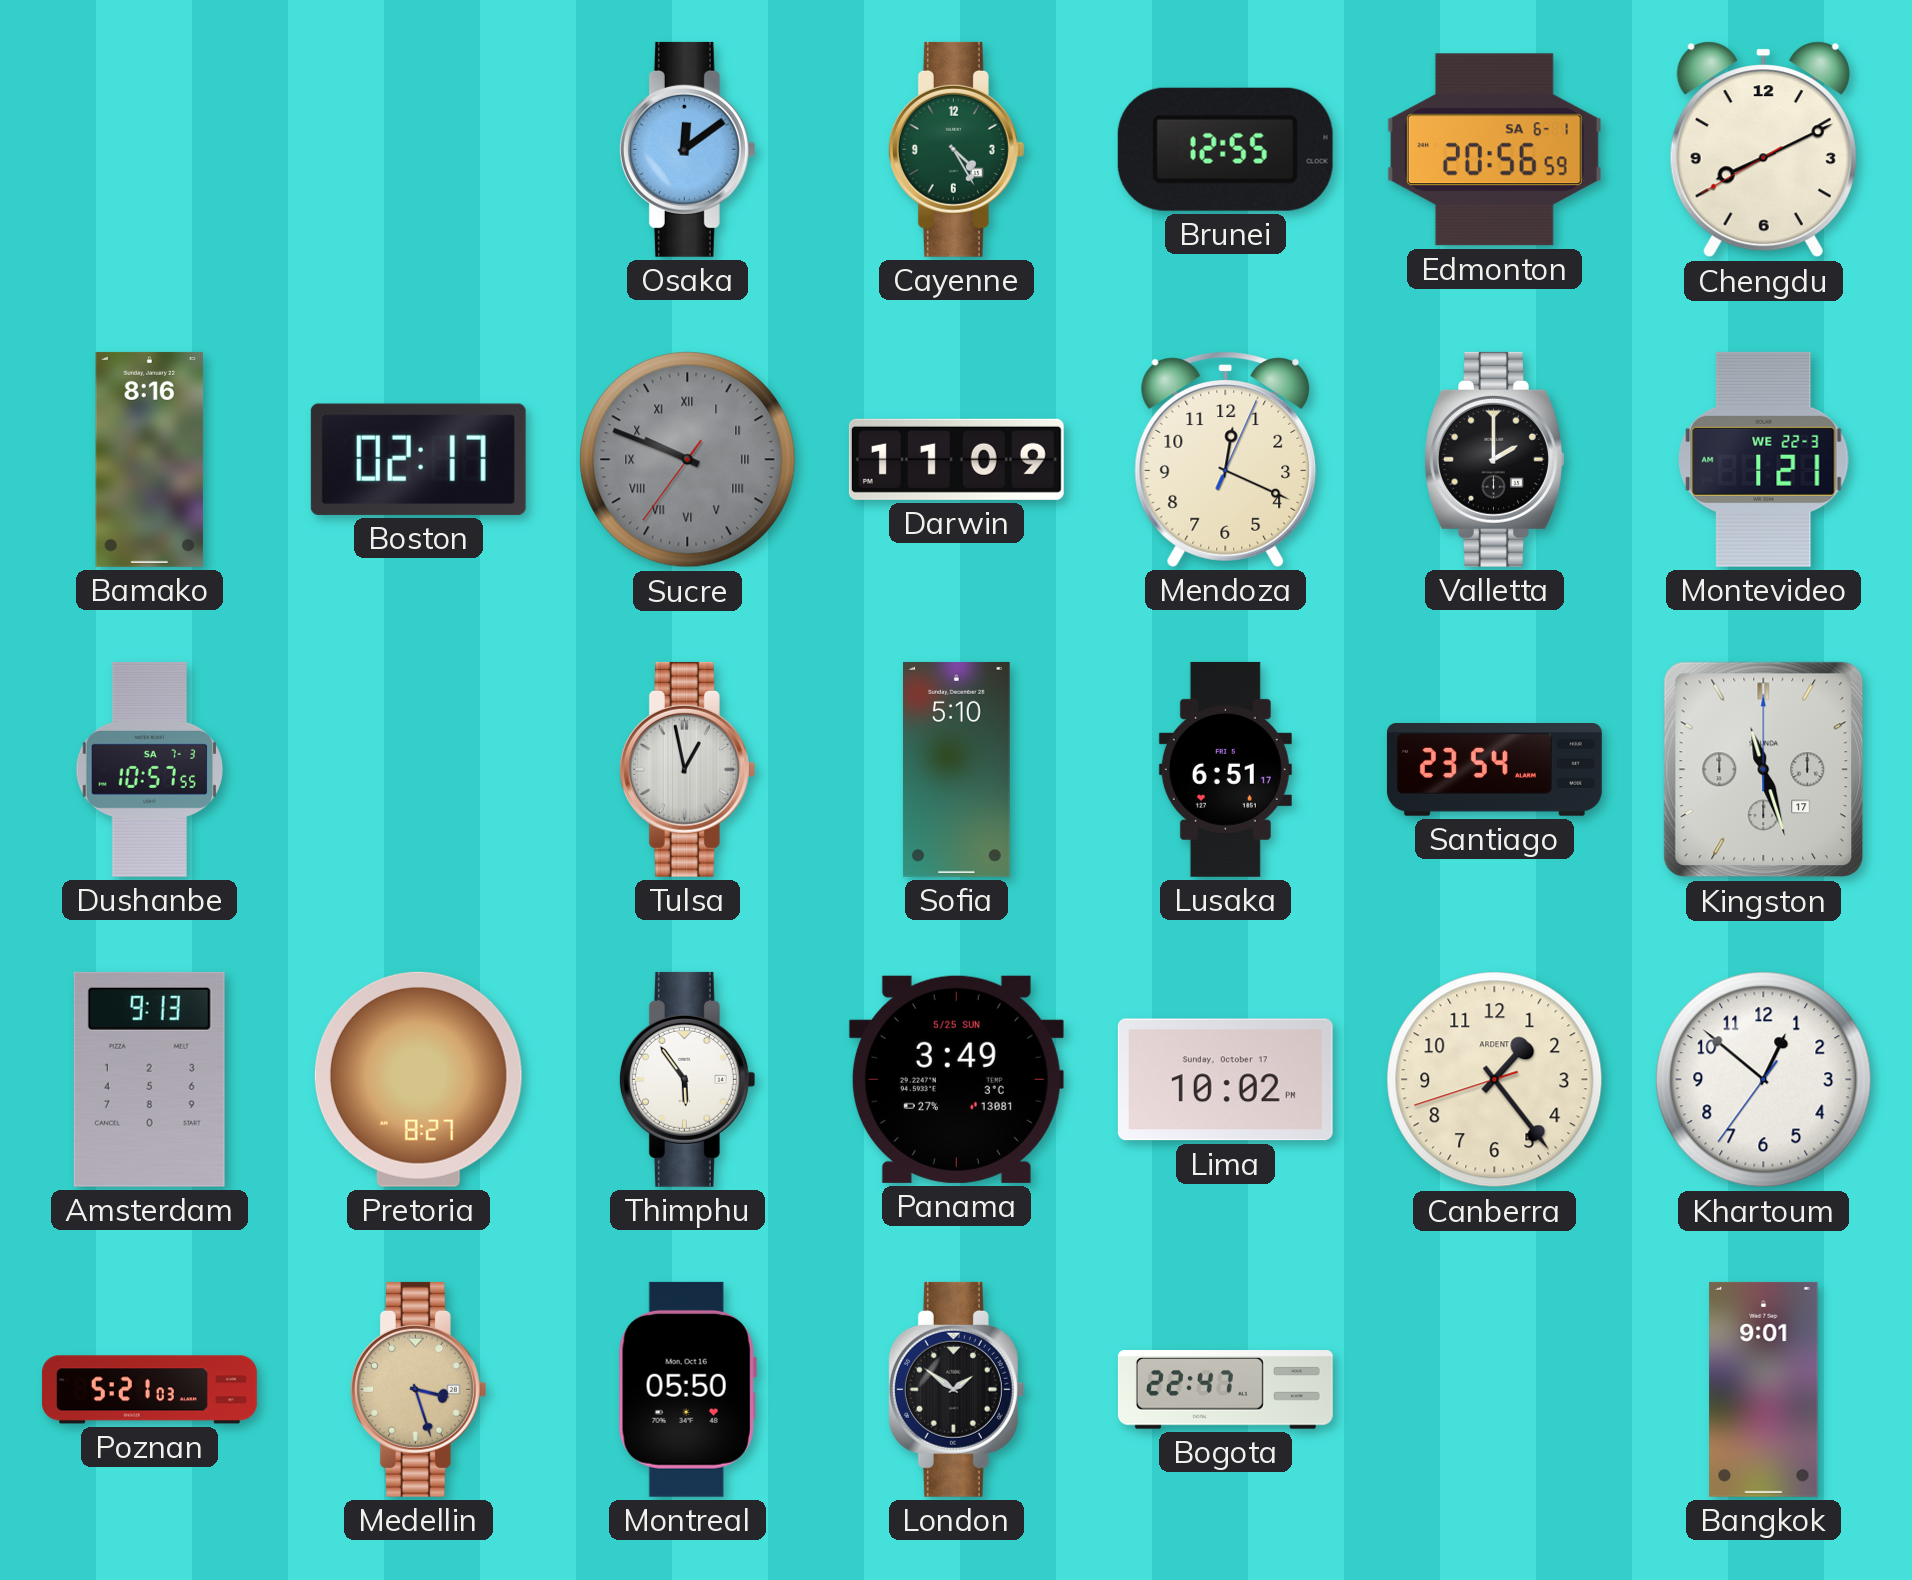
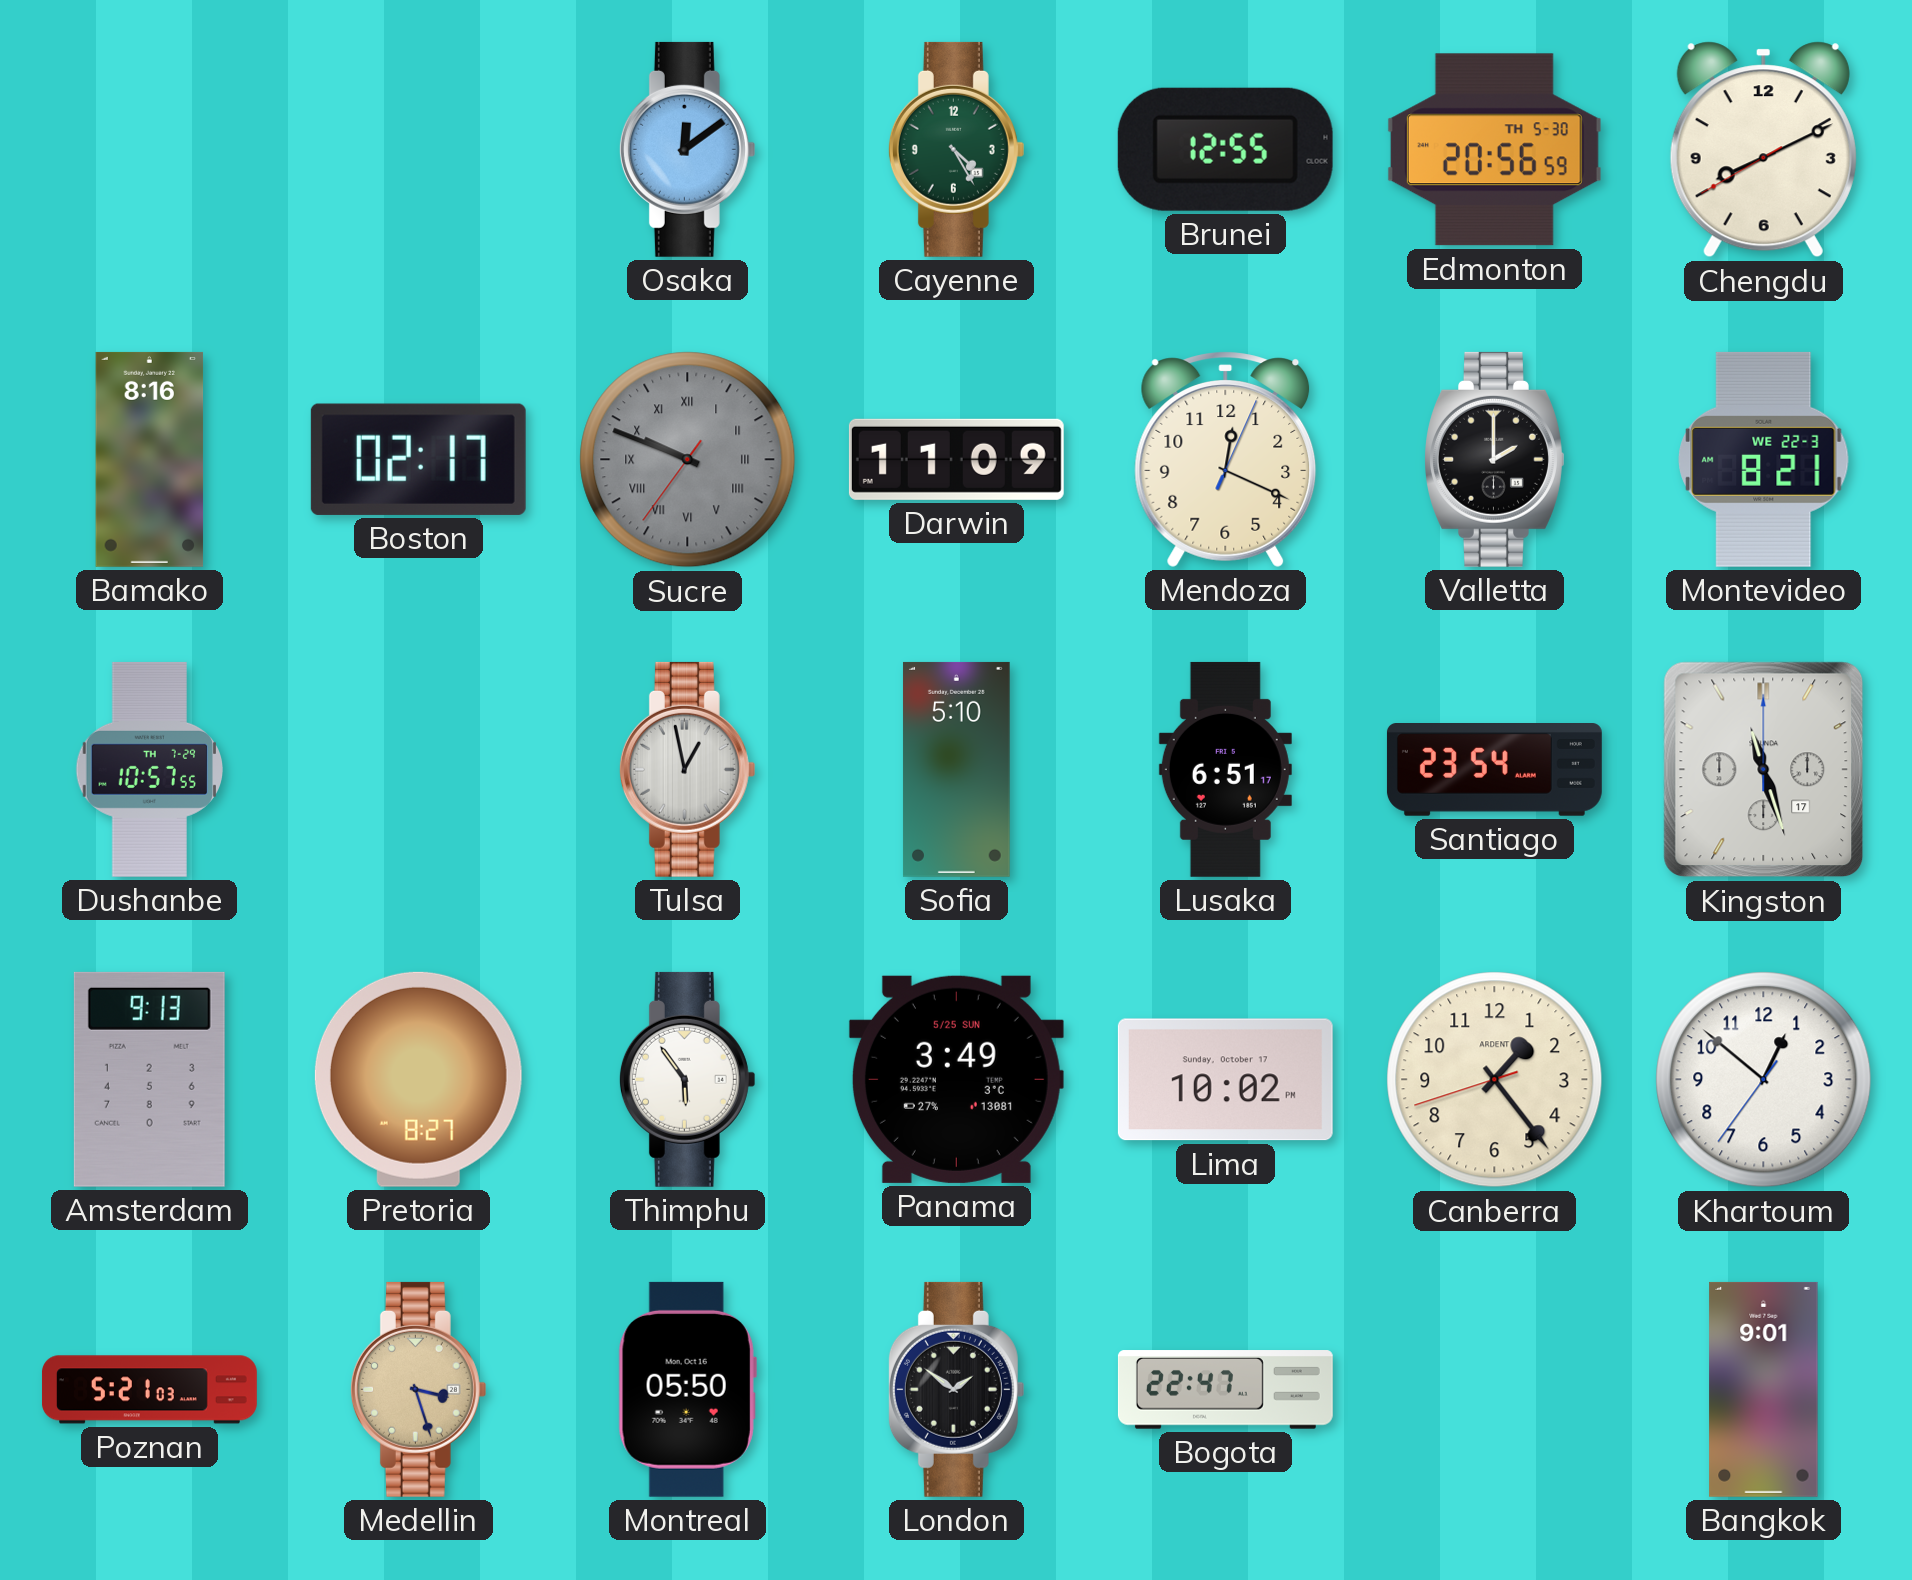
Edmonton date: SA 6-1 -> TH 5-30 (1494, 150)
Montevideo: 1:21 -> 8:21 (1764, 459)
Dushanbe date: SA 7-3 -> TH 7-29 (149, 769)
